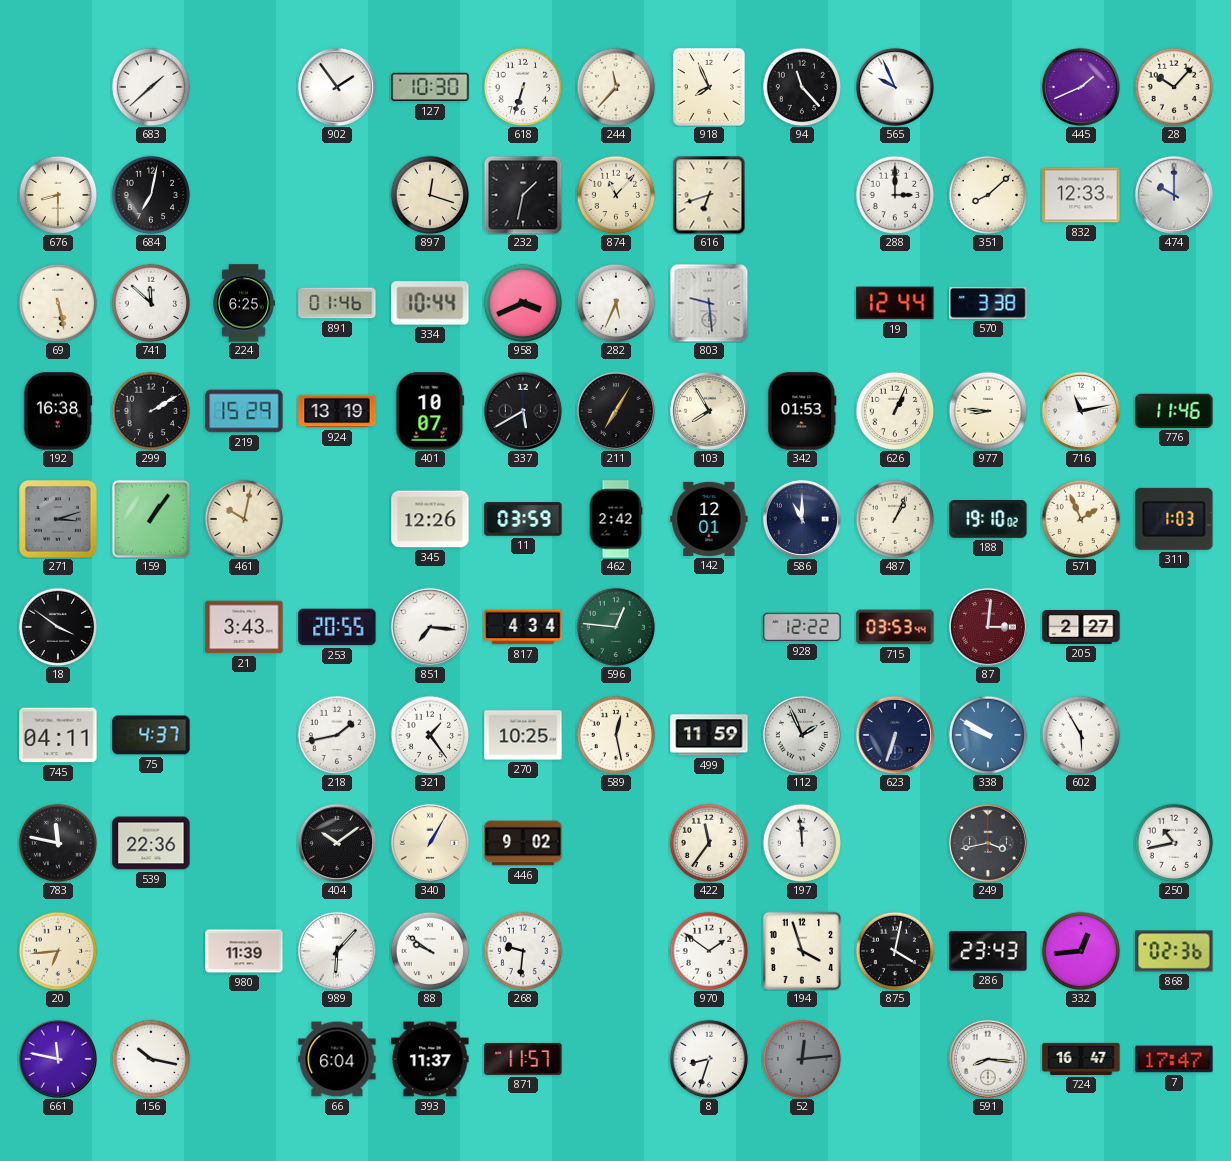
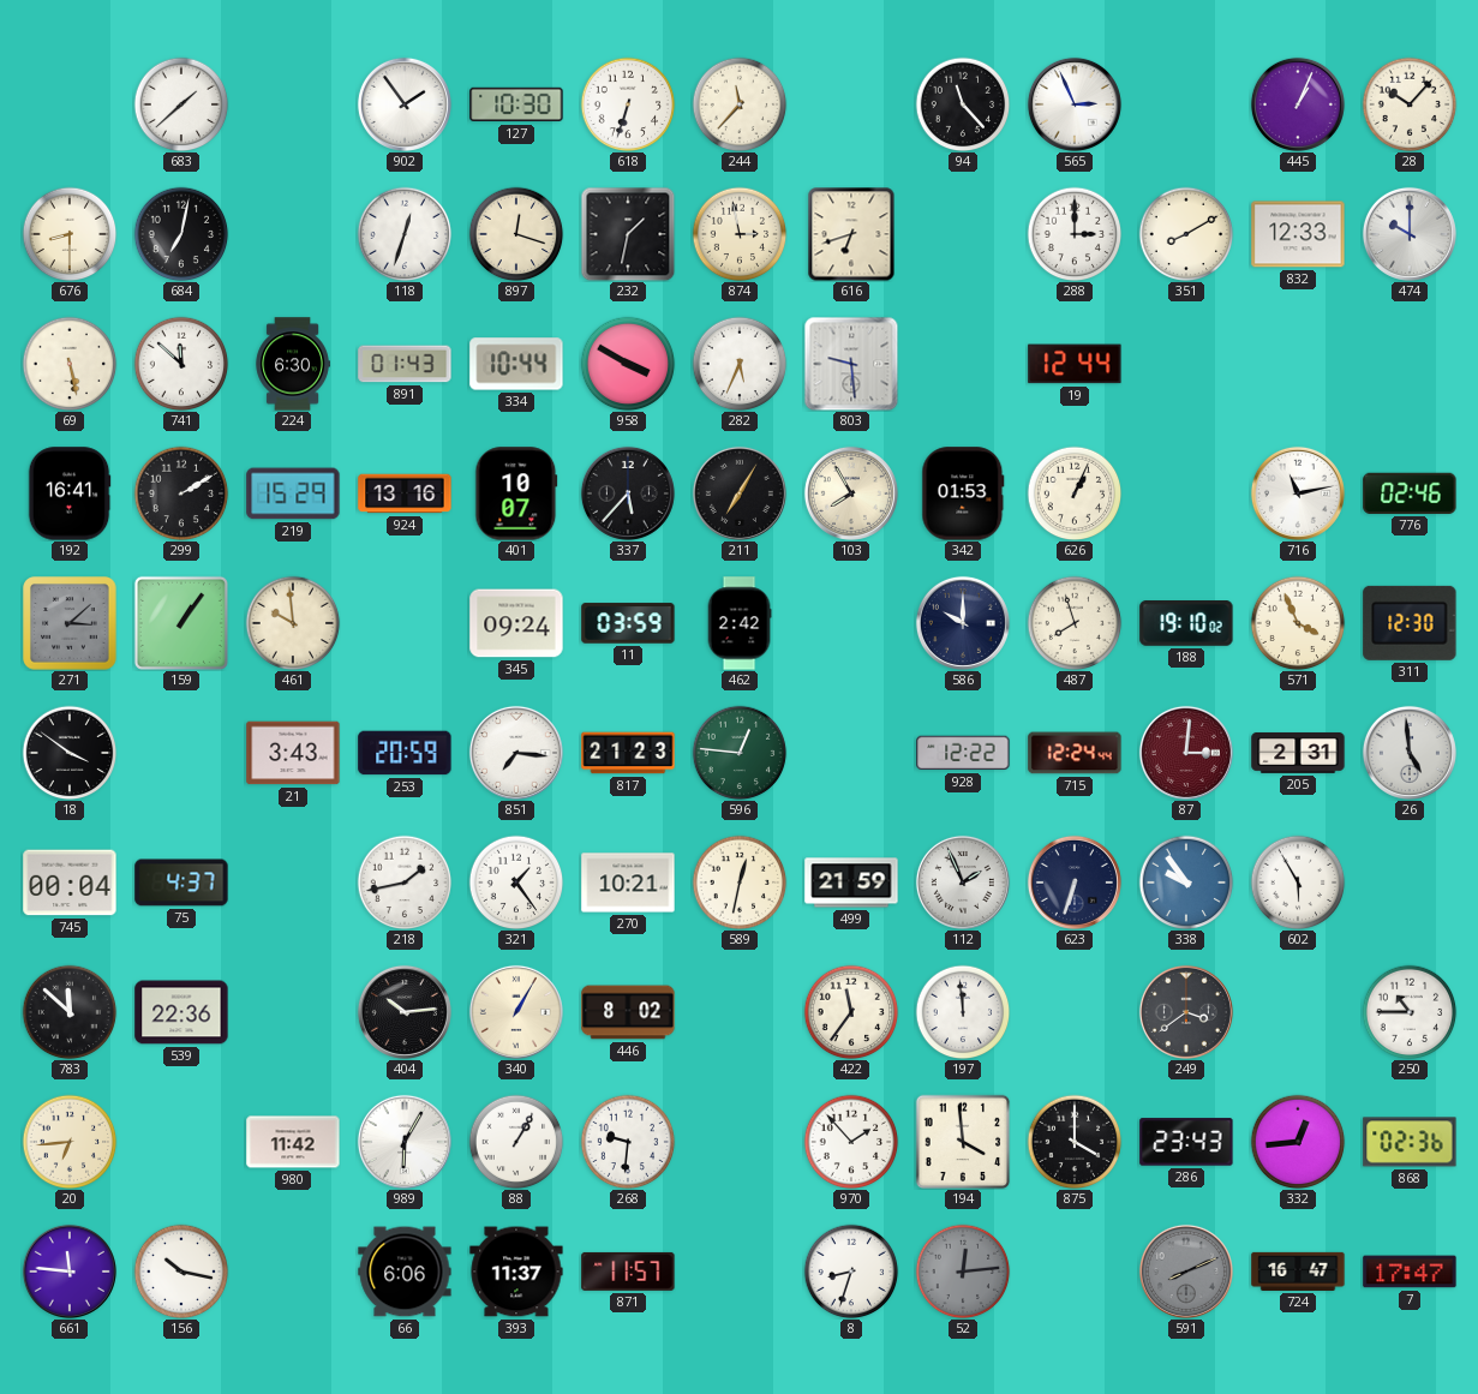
918: 7:56 -> none (710, 88)
565: 9:56 -> 2:56 (1075, 104)
445: 1:41 -> 1:04 (1298, 104)
118: none -> 12:33 (405, 234)
874: 11:07 -> 2:58 (740, 234)
351: 8:08 -> 8:10 (1186, 234)
224: 6:25 -> 6:30 (293, 364)
891: 01:46 -> 01:43 (405, 364)
958: 3:41 -> 3:50 (628, 364)
570: 3:38 -> none (988, 303)
192: 16:38 -> 16:41 (70, 493)
924: 13:19 -> 13:16 (405, 493)
337: 5:40 -> 5:37 (628, 493)
977: 8:46 -> none (988, 411)
776: 11:46 -> 02:46 (1410, 493)
271: 3:12 -> 3:08 (70, 623)
461: 10:02 -> 9:59 (293, 623)
345: 12:26 -> 09:24 (516, 623)
142: 12:01 -> none (709, 519)
586: 11:00 -> 10:00 (963, 623)
487: 1:04 -> 7:57 (1075, 623)
571: 1:56 -> 3:56 (1298, 623)
311: 1:03 -> 12:30 (1410, 623)
253: 20:55 -> 20:59 (405, 753)
817: 4:34 -> 21:23 (628, 753)
715: 03:53 -> 12:24 (1075, 753)
205: 2:27 -> 2:31 (1298, 753)
26: none -> 4:59 (1410, 753)
745: 04:11 -> 00:04 (70, 883)
270: 10:25 -> 10:21 (628, 883)
589: 12:28 -> 12:32 (740, 883)
499: 11:59 -> 21:59 (851, 883)
338: 9:50 -> 9:54 (1186, 883)
783: 11:47 -> 11:52 (70, 1012)
404: 10:09 -> 10:14 (405, 1012)
446: 9:02 -> 8:02 (628, 1012)
249: 3:43 -> 3:39 (1186, 1012)
250: 10:43 -> 10:45 (1410, 1012)
980: 11:39 -> 11:42 (293, 1142)
989: 6:07 -> 6:05 (405, 1142)
88: 9:51 -> 1:05 (516, 1142)
970: 1:51 -> 1:53 (851, 1142)
194: 3:57 -> 3:59 (963, 1142)
875: 4:02 -> 4:00 (1075, 1142)
661: 11:47 -> 11:46 (70, 1272)
66: 6:04 -> 6:06 (405, 1272)
591: 8:16 -> 8:11 (1186, 1272)
591 dial: white -> grey (1186, 1272)
